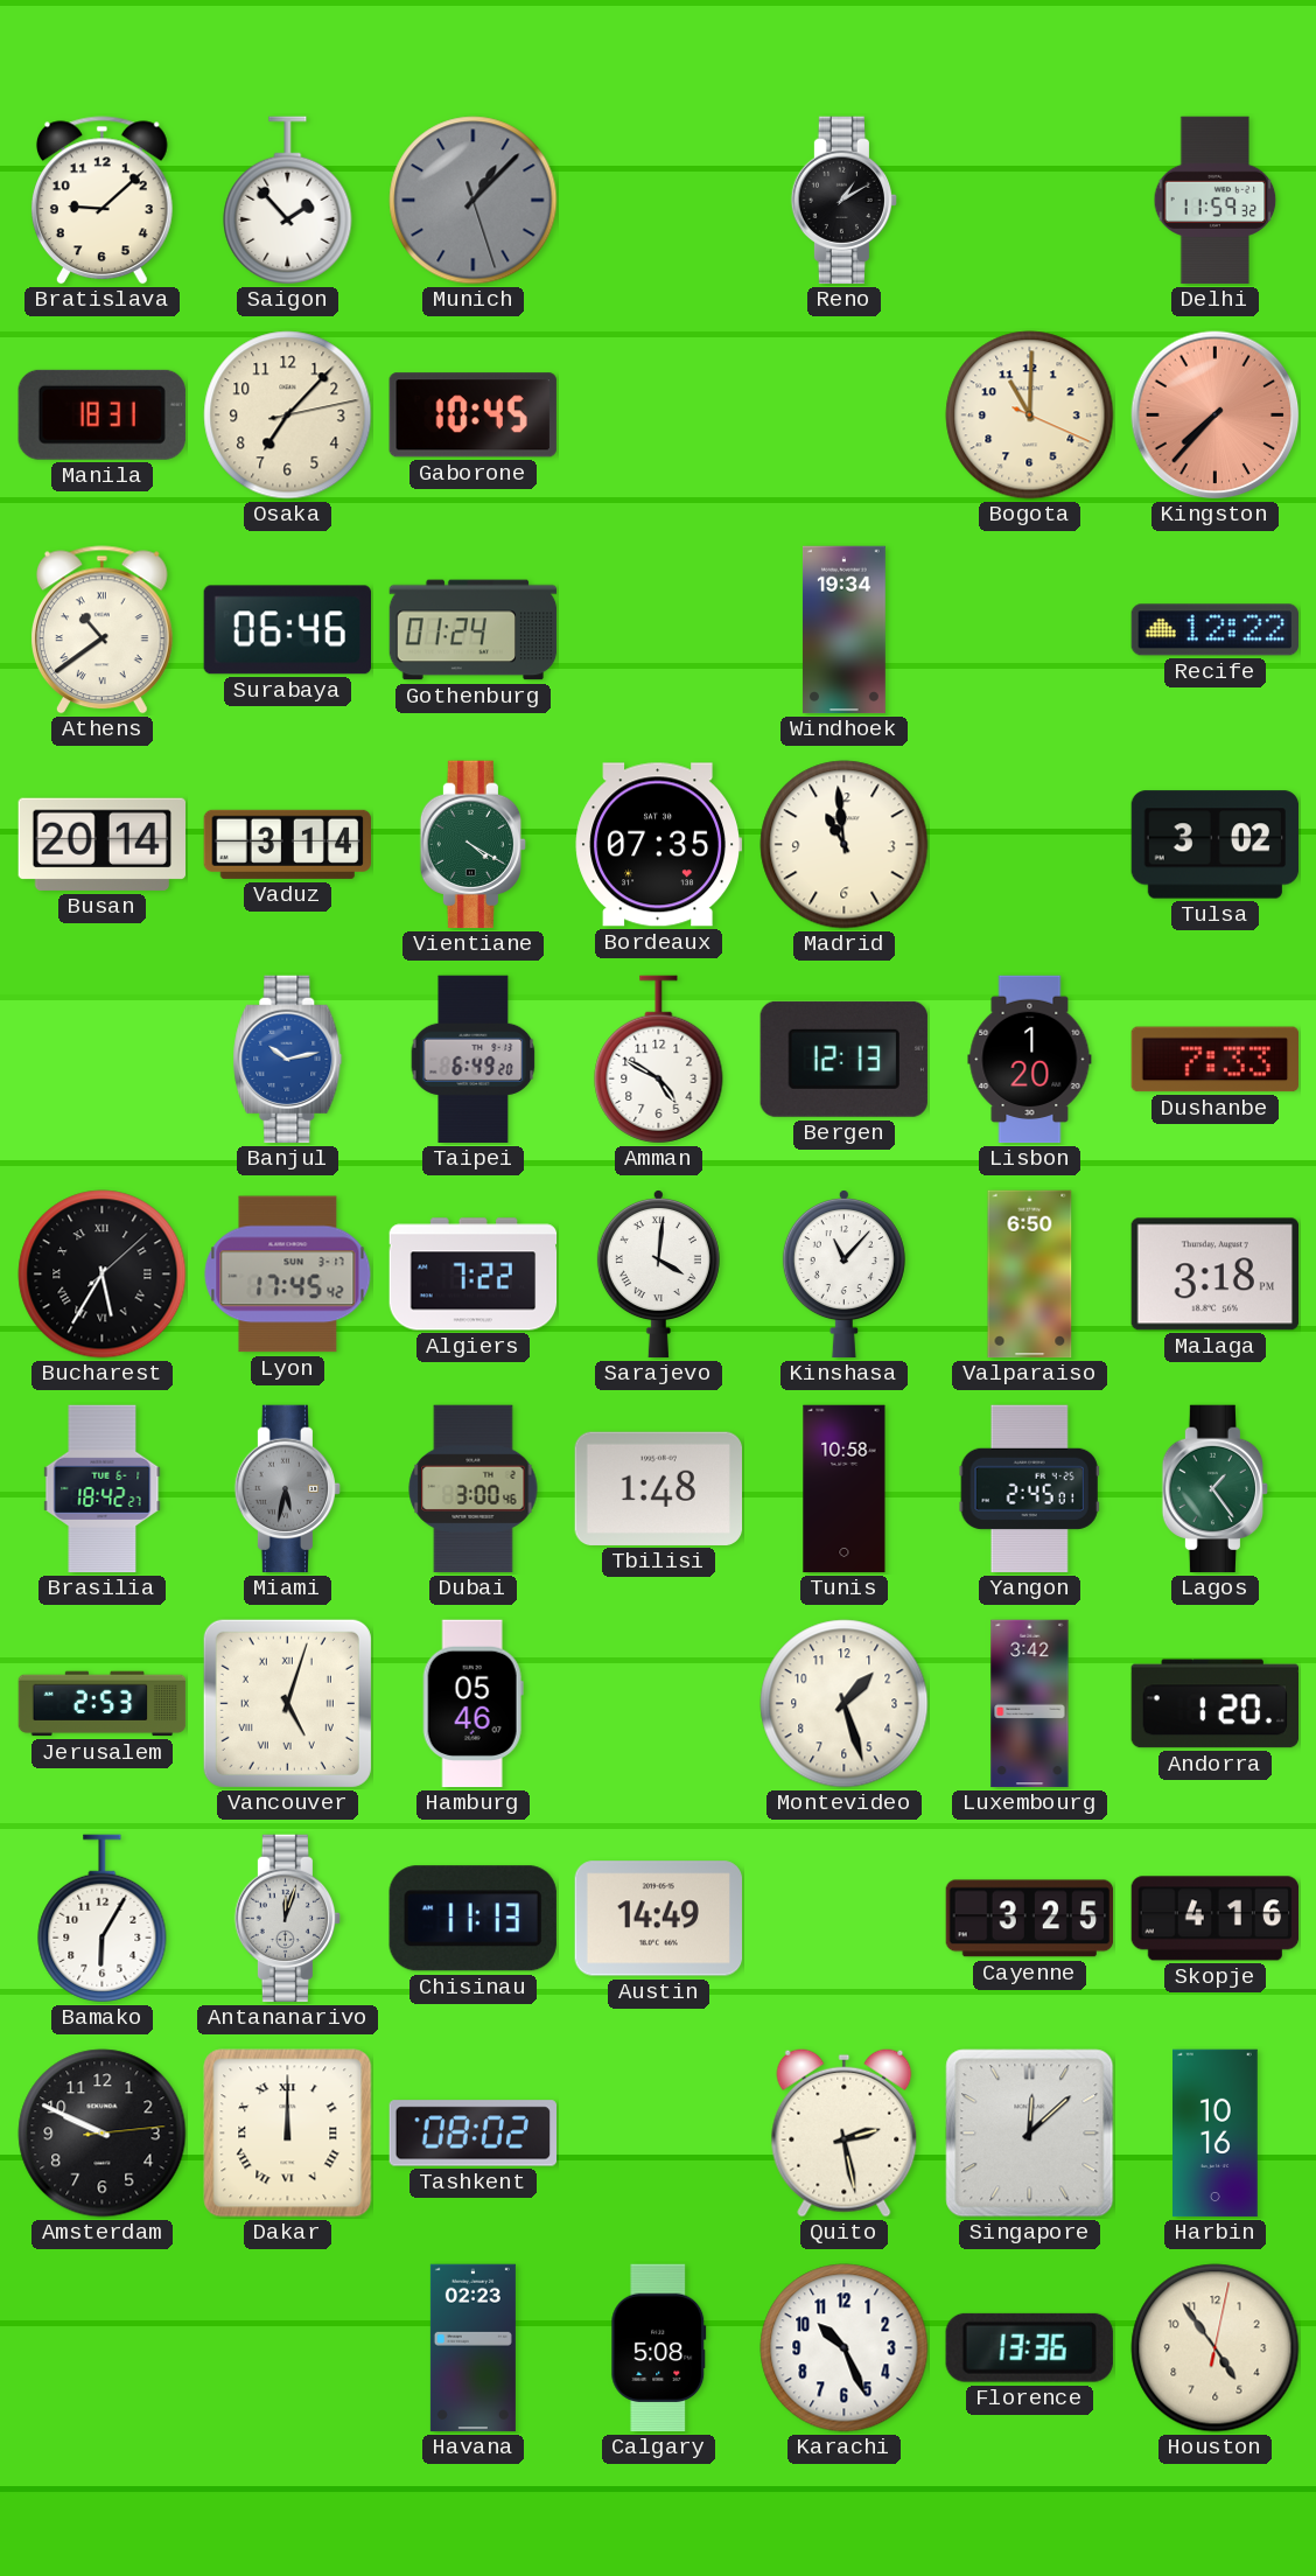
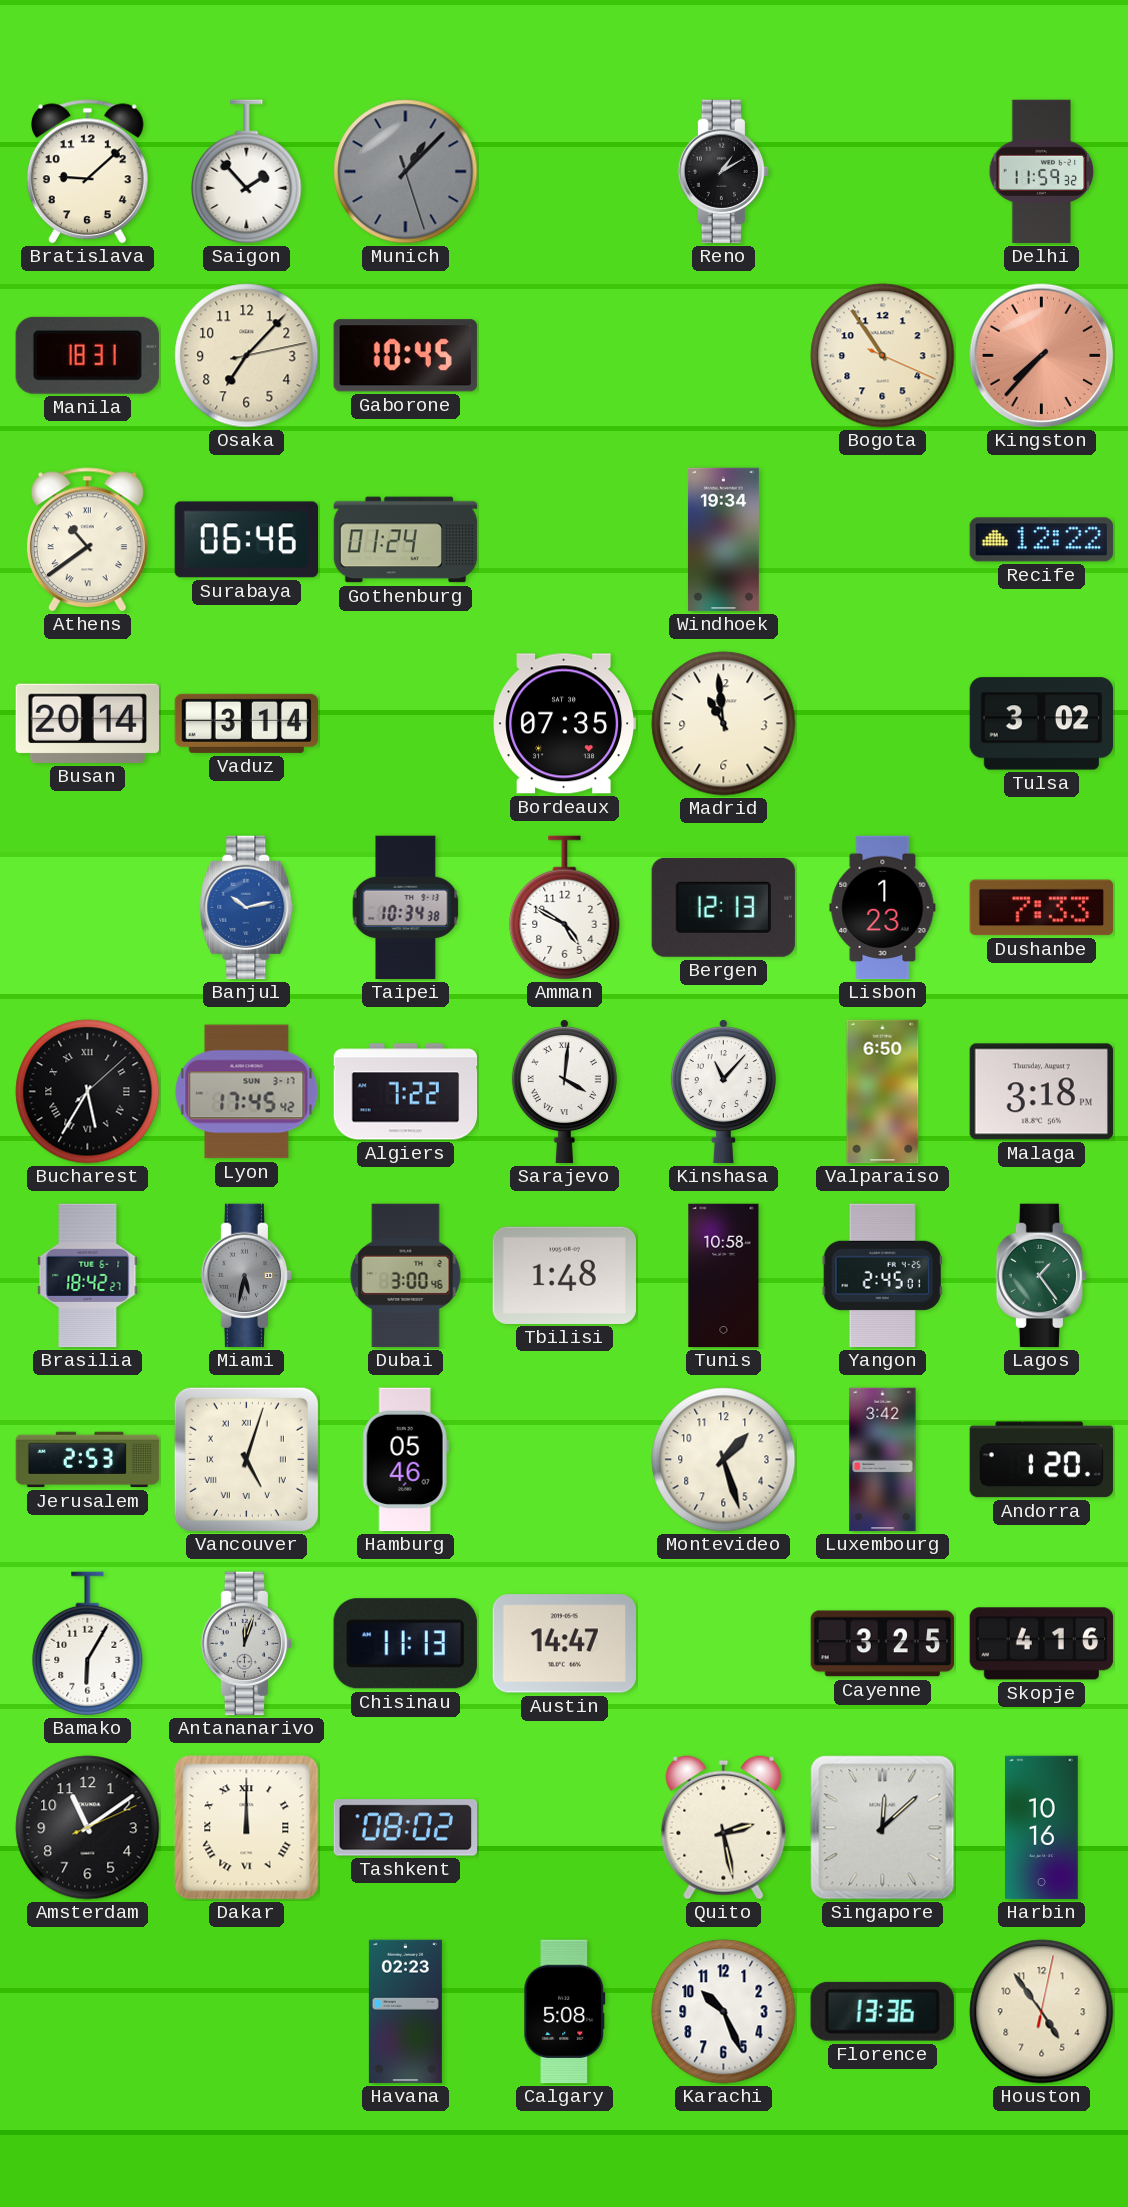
Bogota: 11:00 -> 10:54 (883, 356)
Vientiane: 4:20 -> none (474, 845)
Taipei: 6:49 -> 10:34 (406, 908)
Lisbon: 1:20 -> 1:23 (883, 908)
Austin: 14:49 -> 14:47 (564, 1644)
Amsterdam: 9:49 -> 11:09 (88, 1828)
